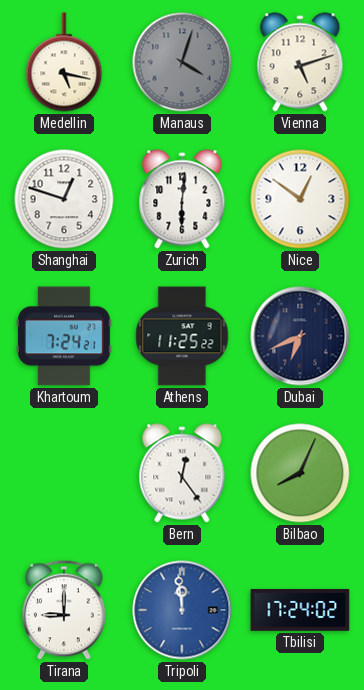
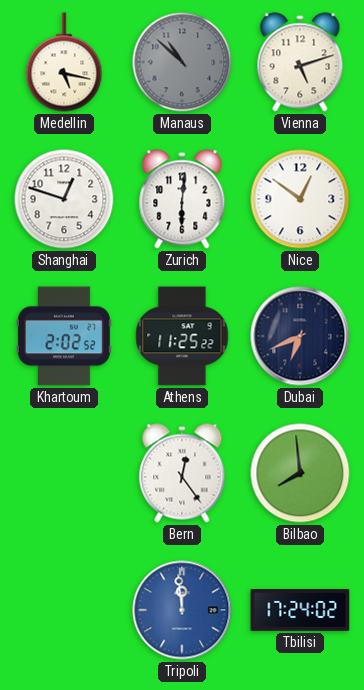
Manaus: 4:03 -> 10:52 (182, 62)
Khartoum: 7:24 -> 2:02 (65, 336)
Bilbao: 8:04 -> 7:59 (300, 473)
Tirana: 9:00 -> none (64, 610)
